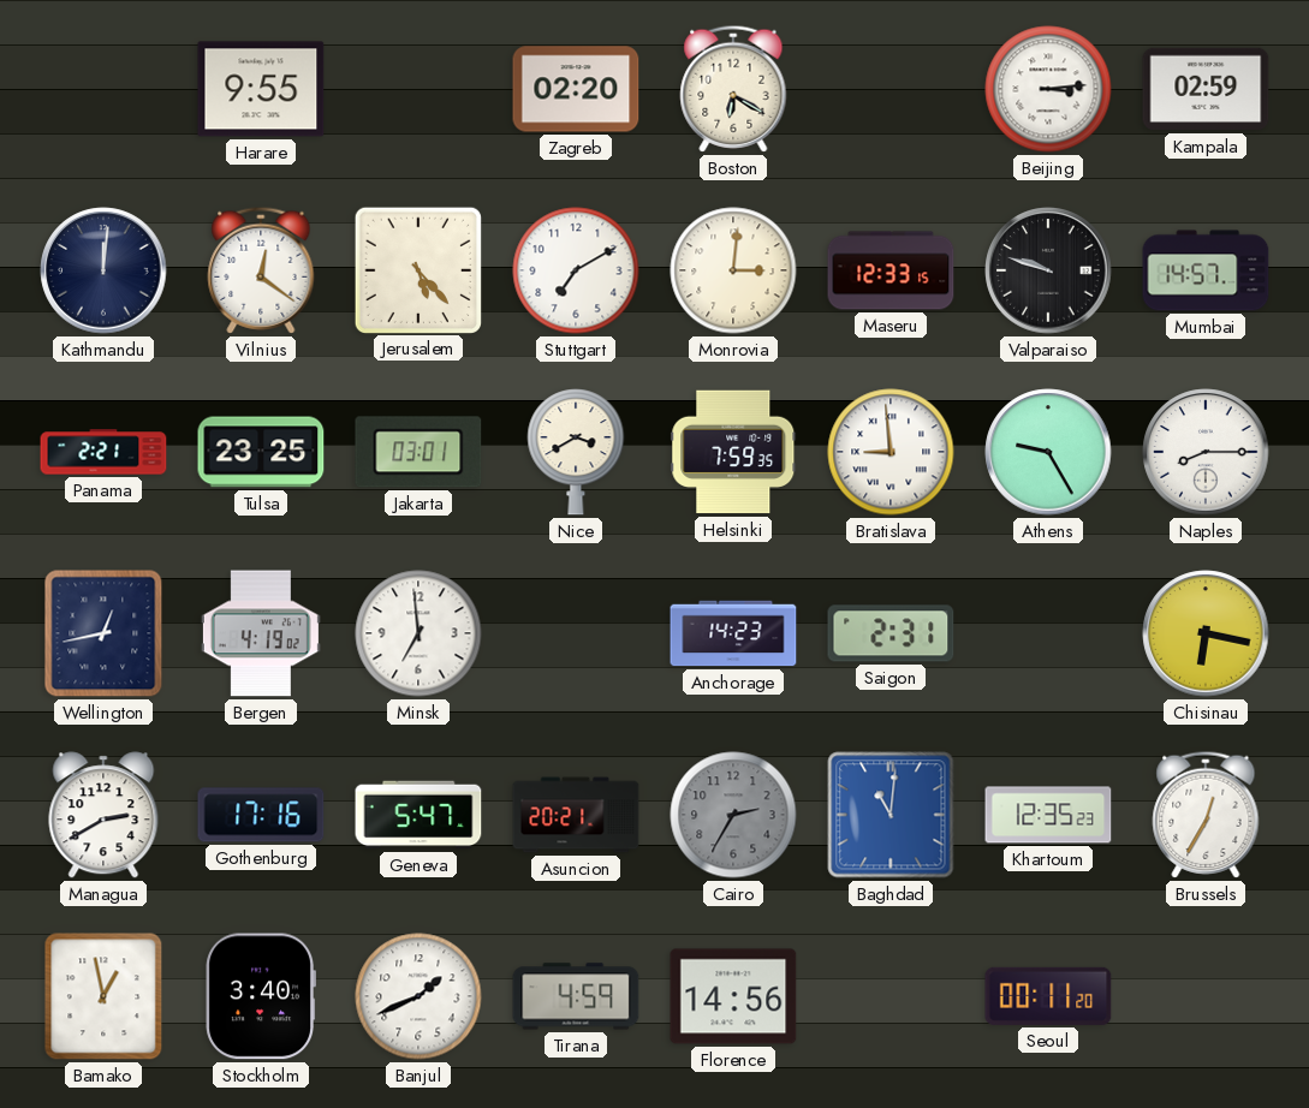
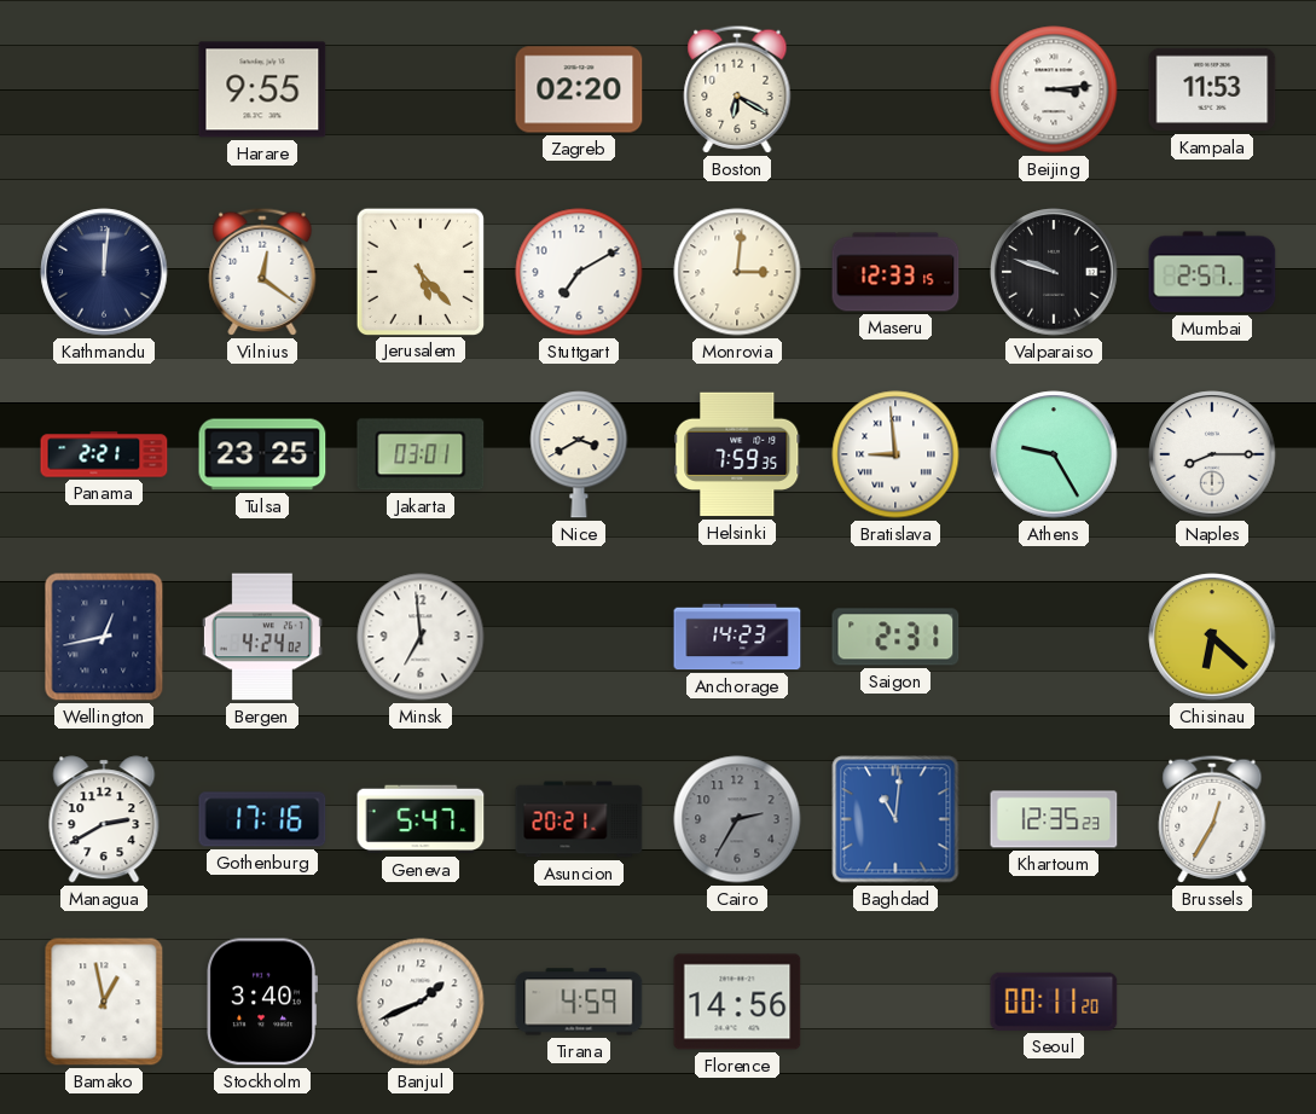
Kampala: 02:59 -> 11:53 (1212, 89)
Mumbai: 14:57 -> 2:57 (1212, 272)
Bergen: 4:19 -> 4:24 (262, 637)
Chisinau: 6:17 -> 6:22 (1212, 637)
